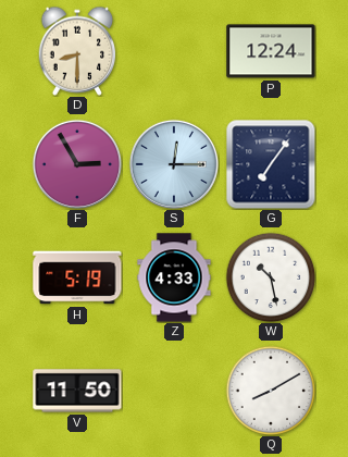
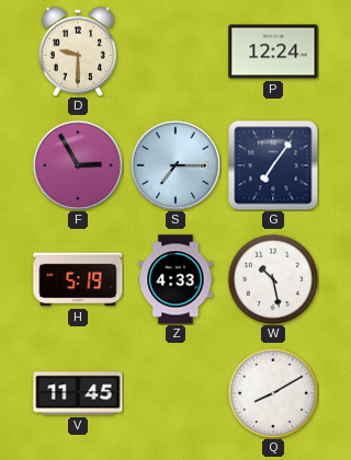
D: 8:30 -> 9:30 (78, 51)
S: 12:15 -> 7:15 (174, 164)
V: 11:50 -> 11:45 (78, 393)
